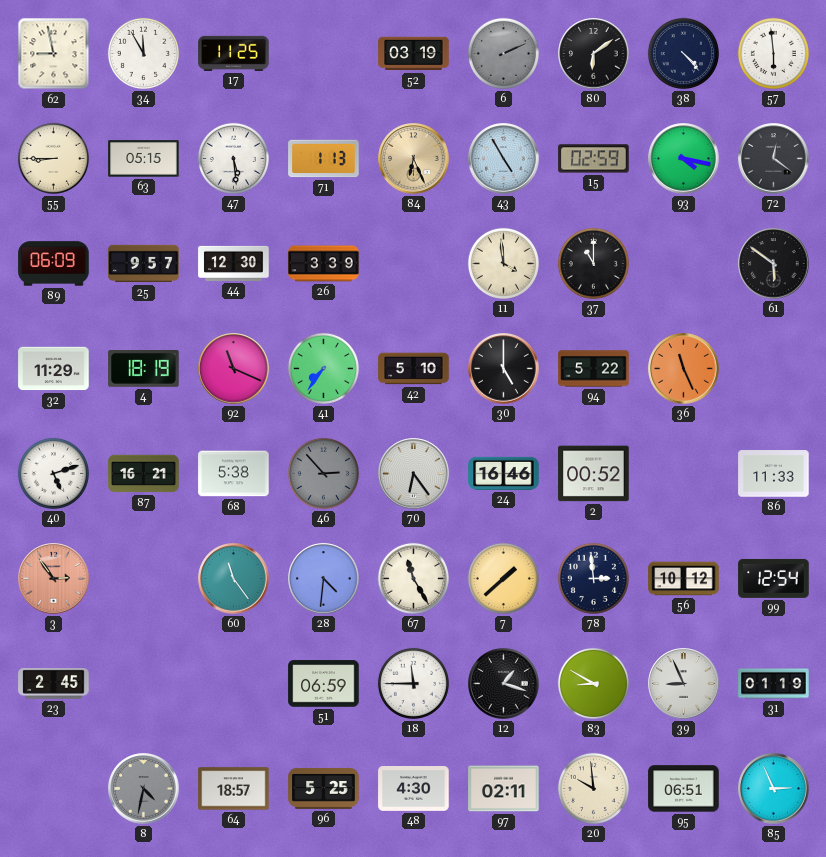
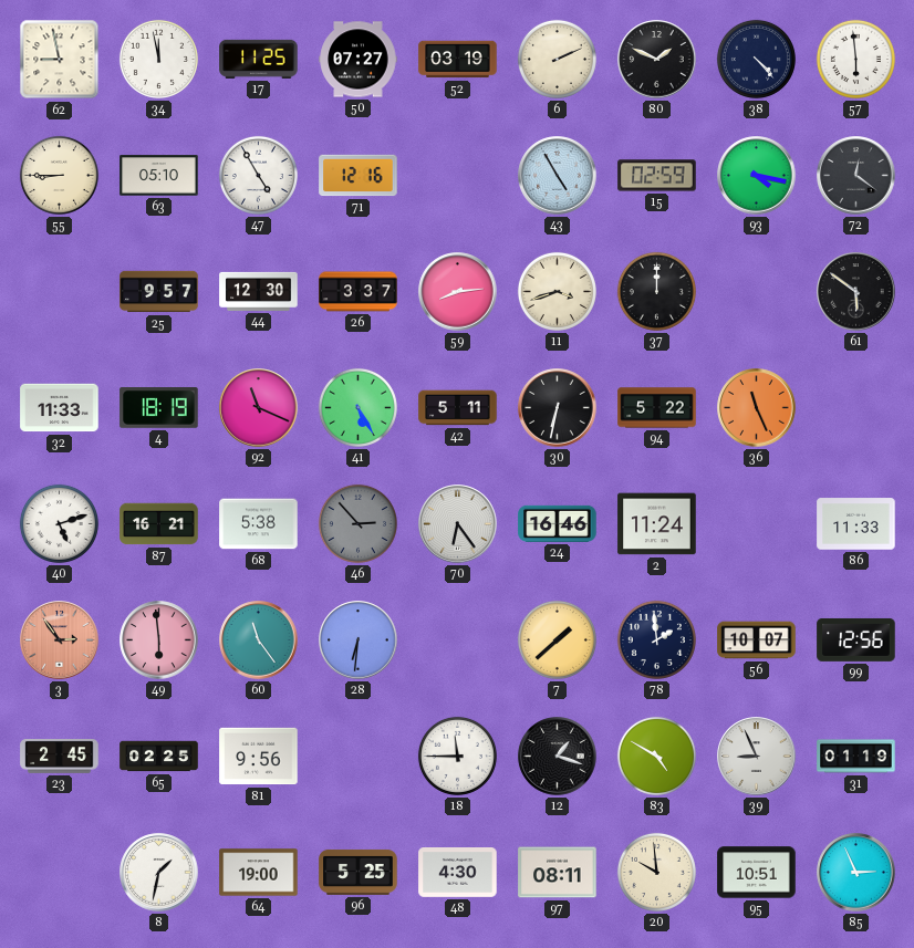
34: 11:55 -> 11:58 (158, 59)
50: none -> 07:27 (359, 60)
6 dial: grey -> cream (557, 59)
80: 6:09 -> 1:49 (657, 60)
63: 05:15 -> 05:10 (159, 176)
47: 5:29 -> 4:55 (258, 175)
71: 1:13 -> 12:16 (359, 176)
84: 6:26 -> none (414, 159)
89: 06:09 -> none (54, 264)
26: 3:39 -> 3:37 (359, 292)
59: none -> 8:14 (458, 292)
11: 3:59 -> 3:42 (557, 291)
37: 11:00 -> 12:00 (656, 291)
32: 11:29 -> 11:33 (60, 408)
41: 7:36 -> 5:25 (357, 407)
42: 5:10 -> 5:11 (458, 408)
30: 5:00 -> 6:32 (558, 408)
2: 00:52 -> 11:24 (657, 524)
49: none -> 5:59 (159, 640)
28: 4:31 -> 6:31 (359, 640)
67: 11:25 -> none (413, 578)
78: 2:59 -> 1:59 (656, 639)
56: 10:12 -> 10:07 (757, 640)
99: 12:54 -> 12:56 (856, 639)
65: none -> 02:25 (159, 757)
81: none -> 9:56 (259, 757)
51: 06:59 -> none (324, 684)
83: 8:50 -> 4:50 (656, 756)
8: 4:32 -> 1:32 (159, 873)
8 dial: grey -> white (159, 873)
64: 18:57 -> 19:00 (259, 873)
97: 02:11 -> 08:11 (558, 873)
95: 06:51 -> 10:51 (757, 873)
